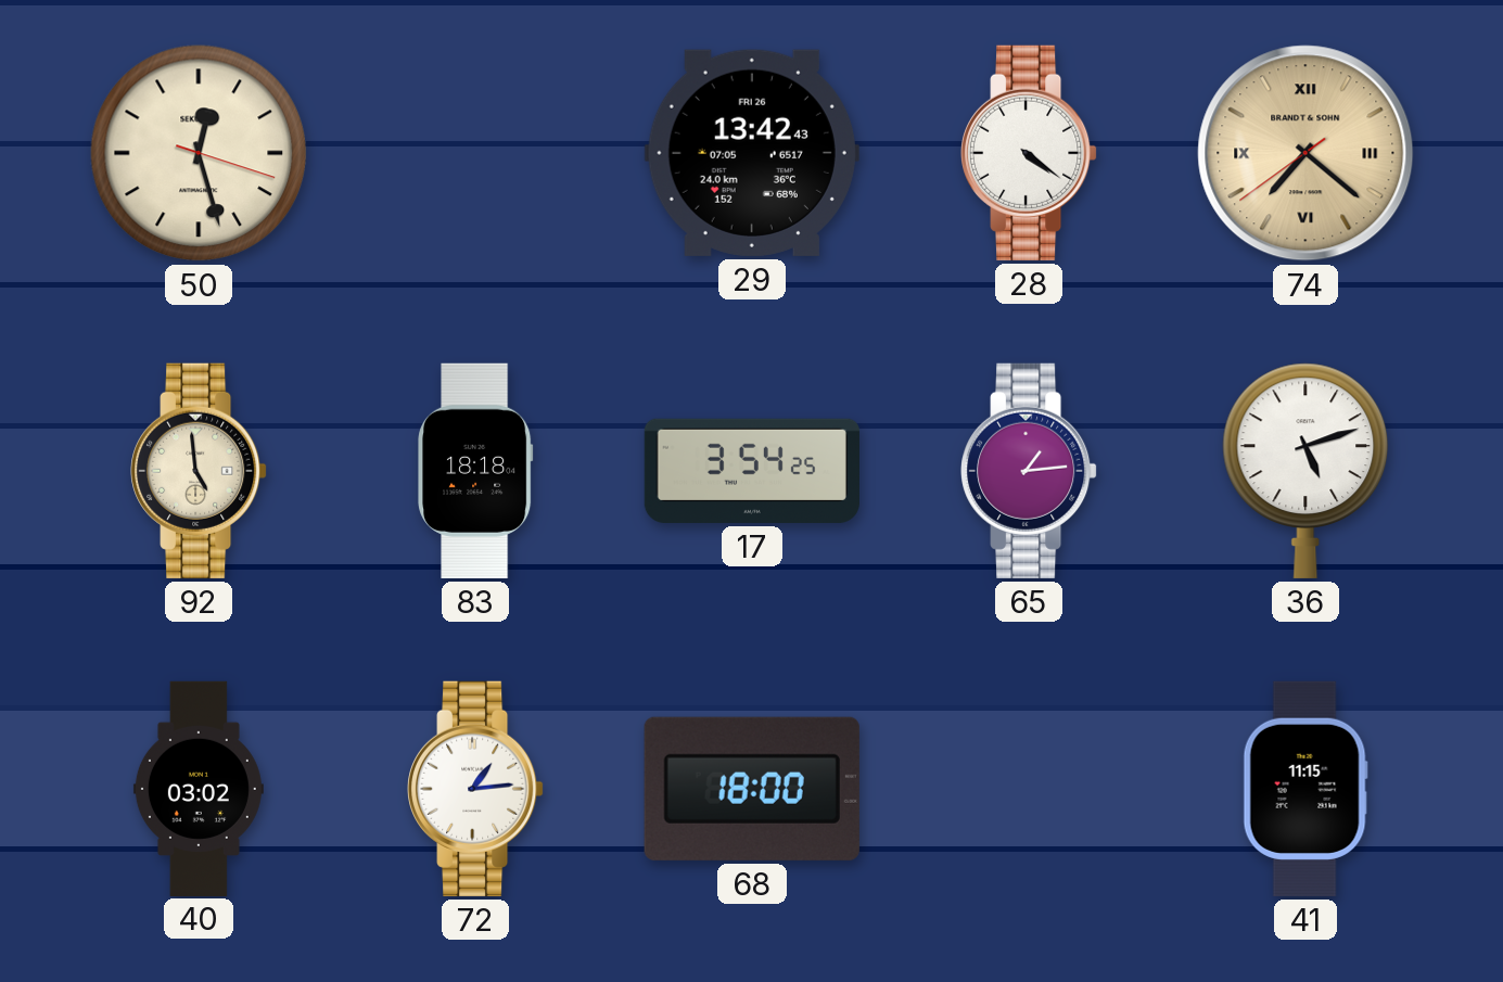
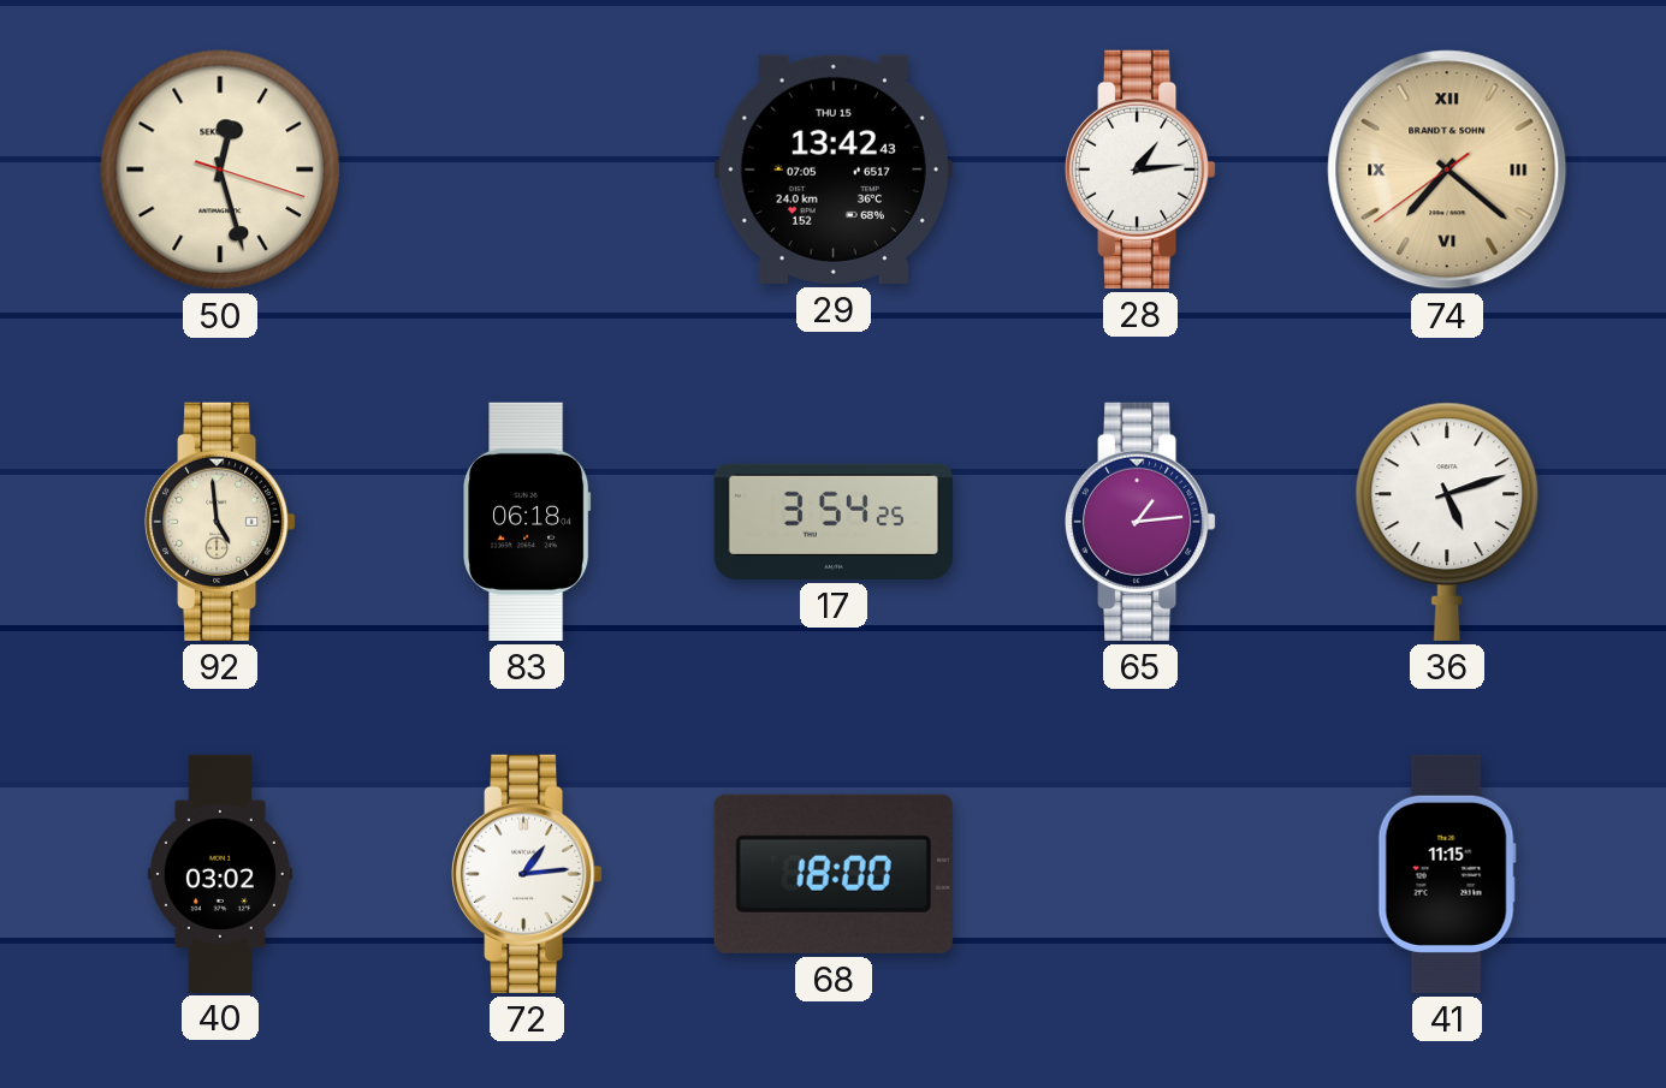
29 date: FRI 26 -> THU 15 (834, 170)
28: 4:21 -> 1:14 (1140, 170)
83: 18:18 -> 06:18 (527, 522)
